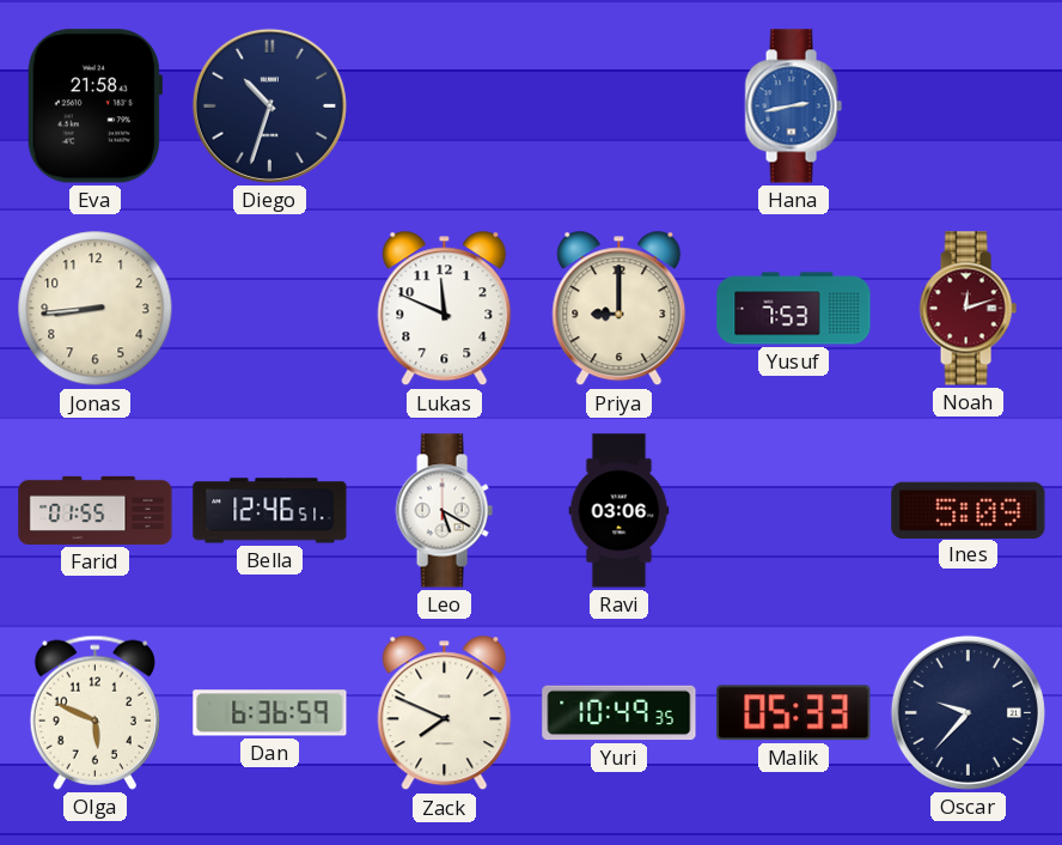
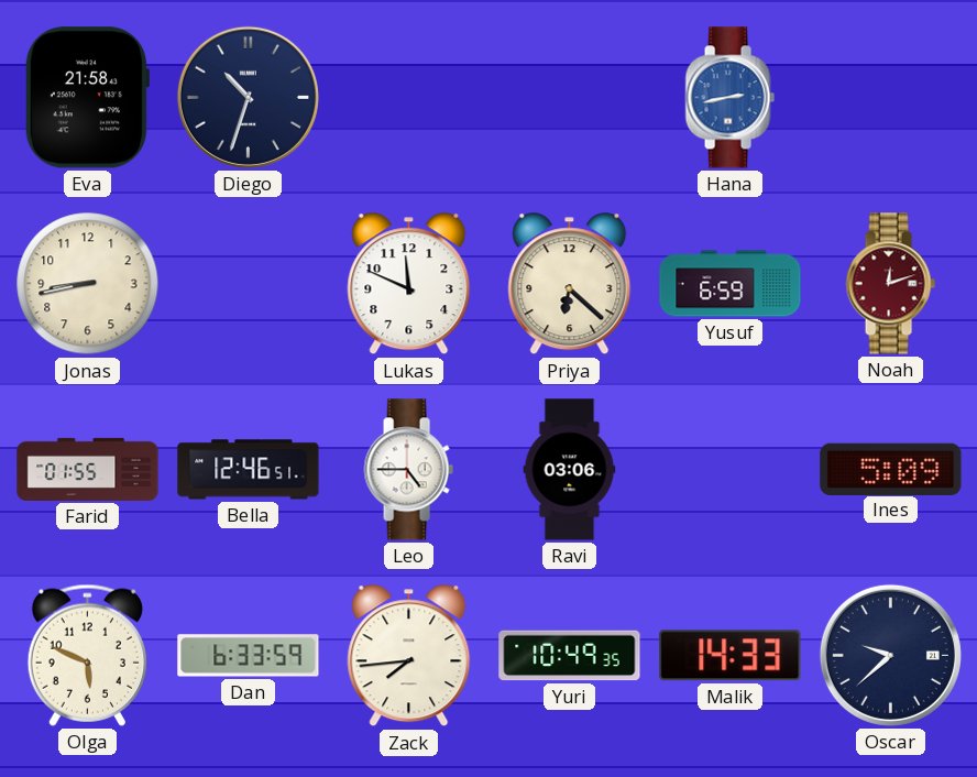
Jonas: 8:44 -> 8:43 (88, 284)
Priya: 9:00 -> 6:22 (570, 284)
Yusuf: 7:53 -> 6:59 (731, 284)
Leo: 5:20 -> 4:45 (408, 470)
Dan: 6:36 -> 6:33 (249, 656)
Zack: 7:49 -> 7:44 (409, 656)
Malik: 05:33 -> 14:33 (731, 656)
Oscar: 9:37 -> 9:38 (890, 655)
